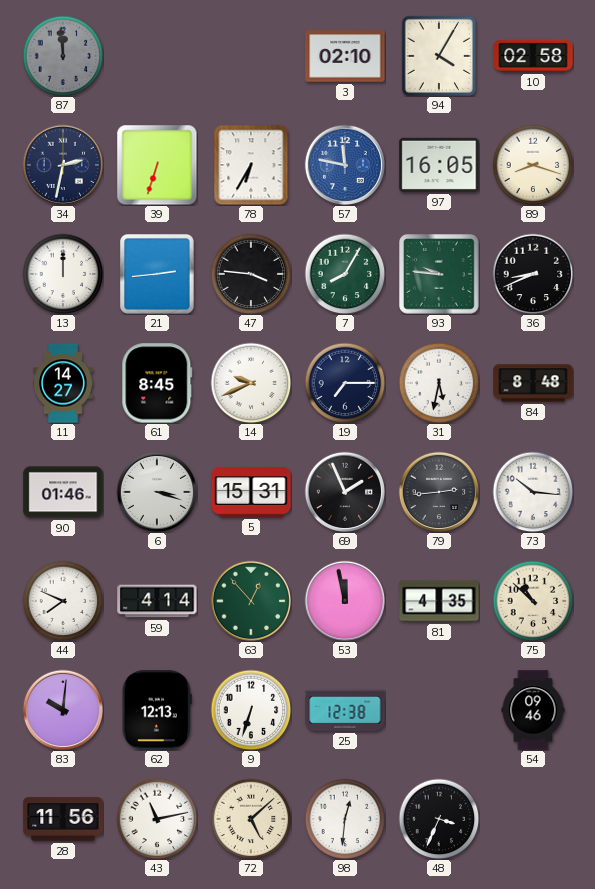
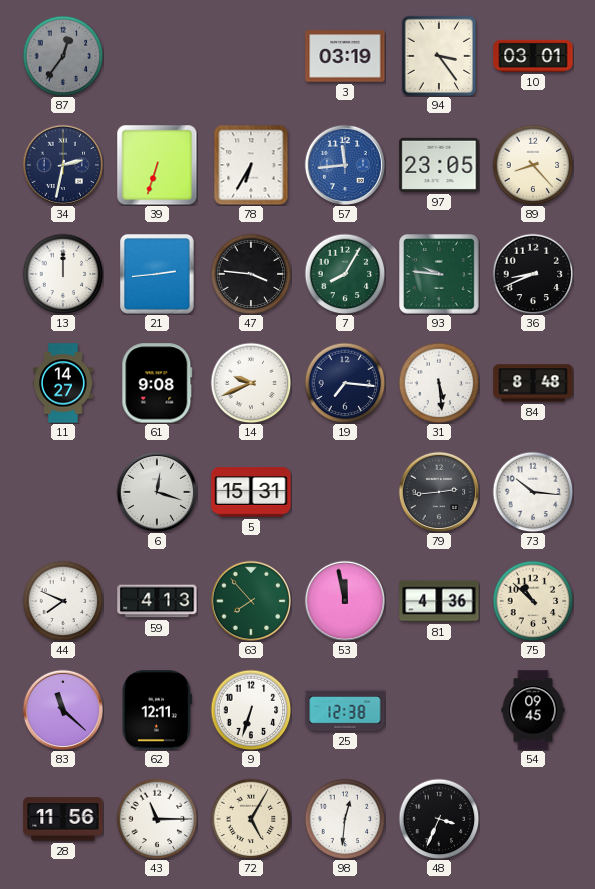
87: 11:59 -> 12:36 (63, 56)
3: 02:10 -> 03:19 (345, 56)
94: 4:05 -> 3:24 (438, 55)
10: 02:58 -> 03:01 (533, 56)
57: 11:47 -> 11:44 (344, 164)
97: 16:05 -> 23:05 (439, 165)
89: 8:18 -> 8:23 (533, 165)
61: 8:45 -> 9:08 (157, 383)
19: 7:15 -> 7:16 (345, 383)
31: 5:32 -> 5:29 (439, 383)
90: 01:46 -> none (63, 492)
6: 3:18 -> 12:18 (156, 491)
69: 1:56 -> none (344, 491)
59: 4:14 -> 4:13 (157, 601)
63: 12:53 -> 7:53 (250, 600)
81: 4:35 -> 4:36 (439, 601)
83: 10:01 -> 11:22 (62, 709)
62: 12:13 -> 12:11 (157, 710)
54: 09:46 -> 09:45 (533, 710)
43: 11:13 -> 11:15 (157, 819)
72: 5:08 -> 5:05 (251, 819)
